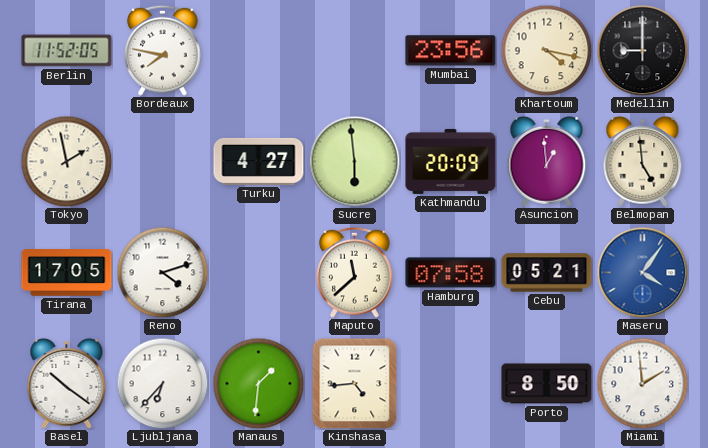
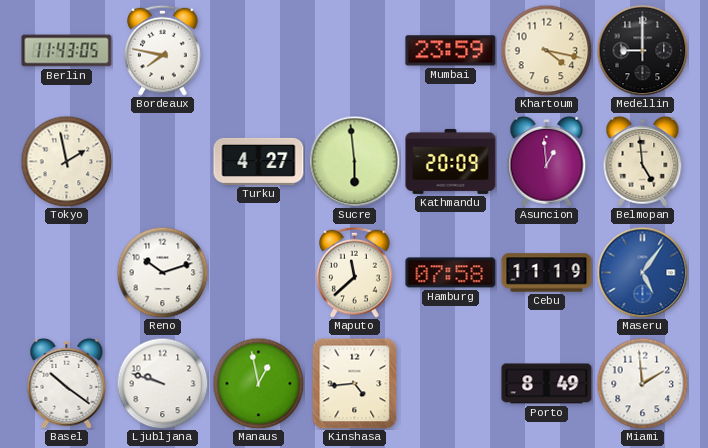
Berlin: 11:52 -> 11:43 (67, 51)
Mumbai: 23:56 -> 23:59 (451, 51)
Tirana: 17:05 -> none (67, 273)
Reno: 4:12 -> 10:12 (162, 272)
Cebu: 05:21 -> 11:19 (547, 273)
Maseru: 4:06 -> 5:06 (642, 272)
Ljubljana: 6:37 -> 9:48 (162, 383)
Manaus: 1:31 -> 12:58 (258, 383)
Porto: 8:50 -> 8:49 (547, 384)
